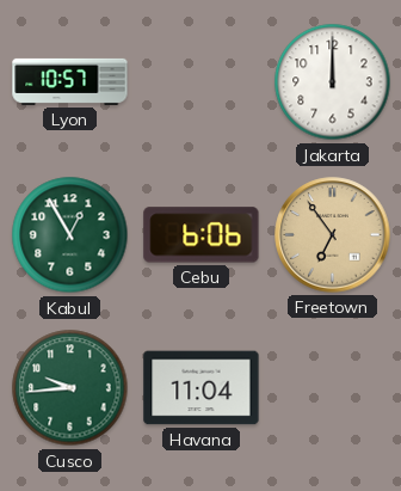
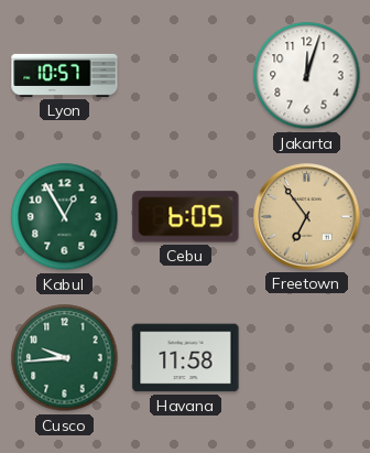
Jakarta: 12:00 -> 12:03 (307, 76)
Cebu: 6:06 -> 6:05 (186, 217)
Havana: 11:04 -> 11:58 (186, 358)
